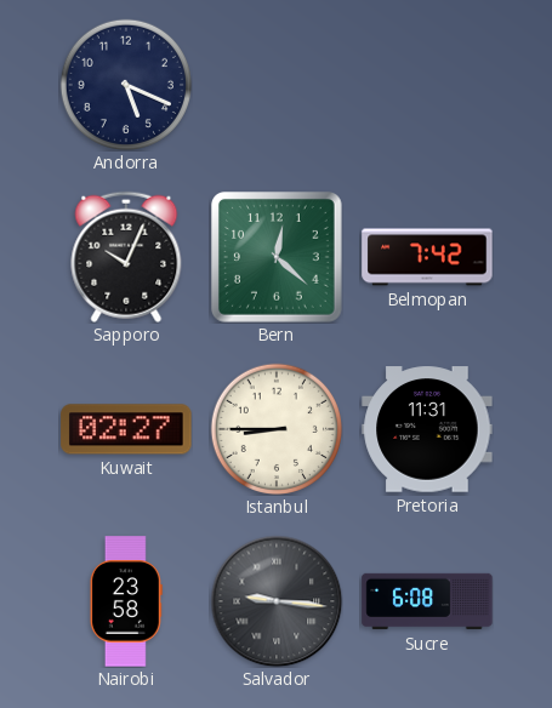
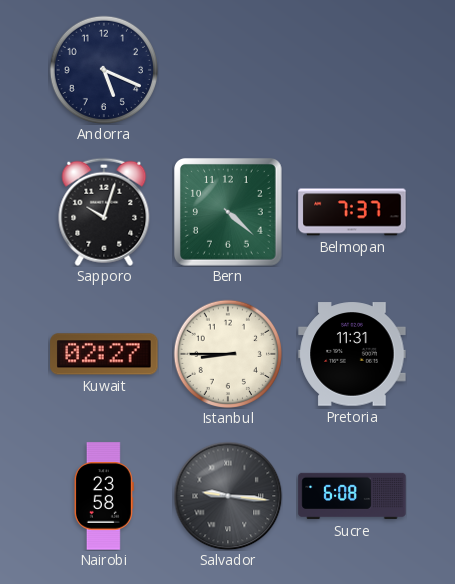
Sapporo: 10:04 -> 10:03 (104, 212)
Bern: 12:22 -> 4:22 (229, 213)
Belmopan: 7:42 -> 7:37 (352, 212)
